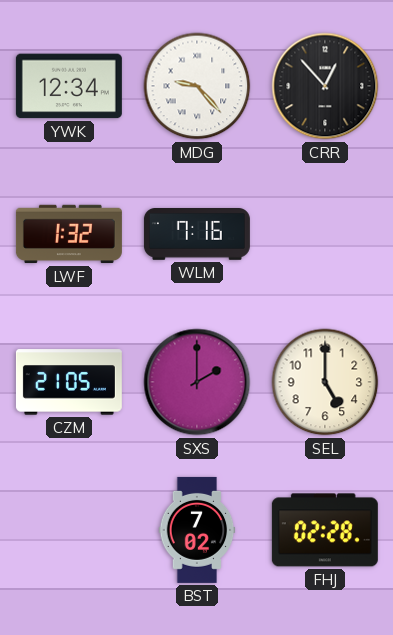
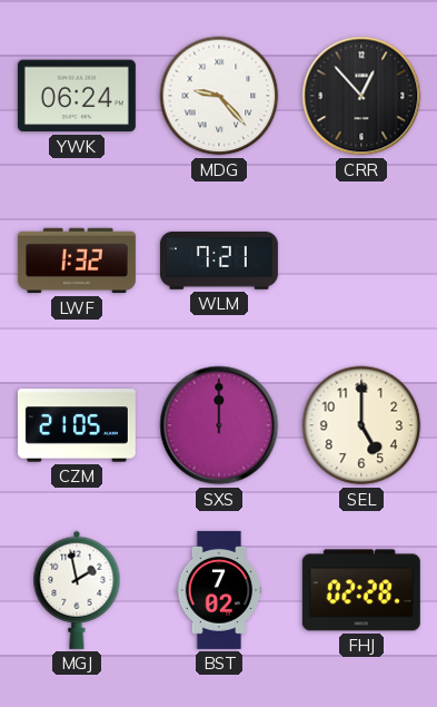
YWK: 12:34 -> 06:24 (77, 96)
WLM: 7:16 -> 7:21 (219, 262)
SXS: 2:00 -> 12:00 (219, 425)
MGJ: none -> 1:58 (77, 590)
